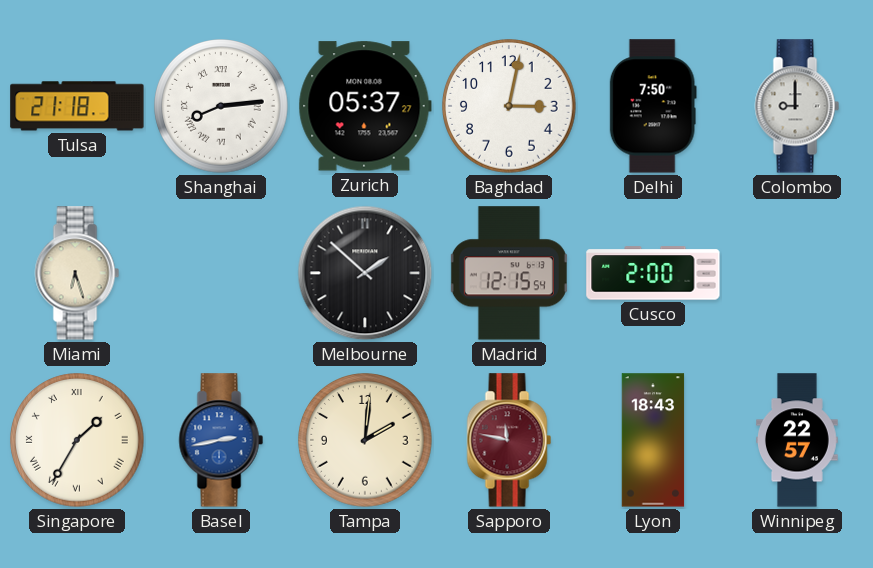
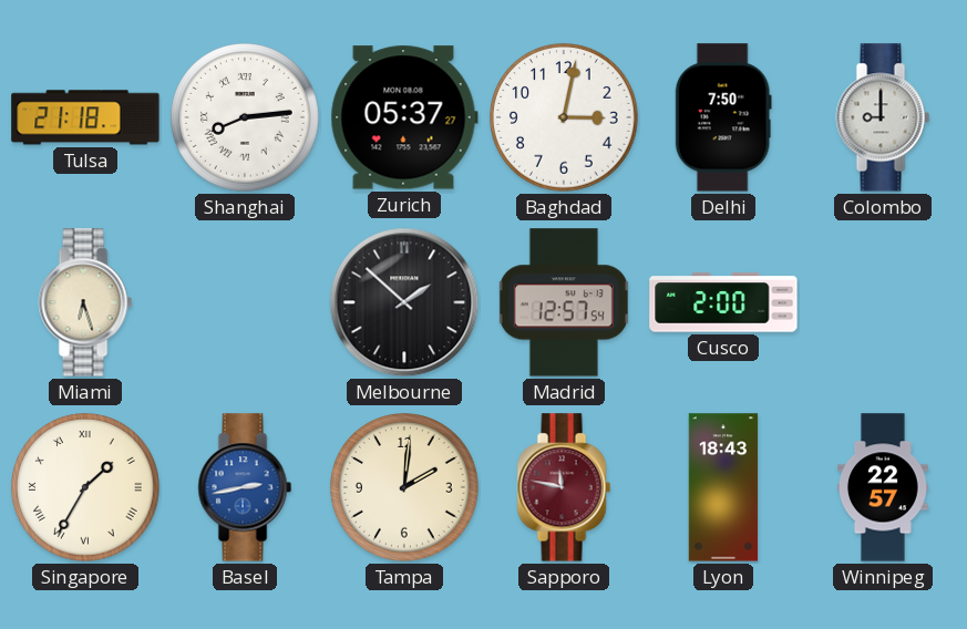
Madrid: 12:15 -> 12:57 (564, 302)
